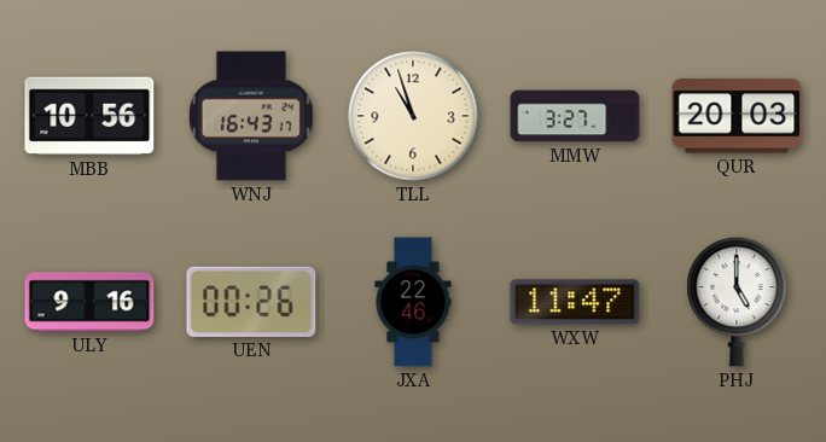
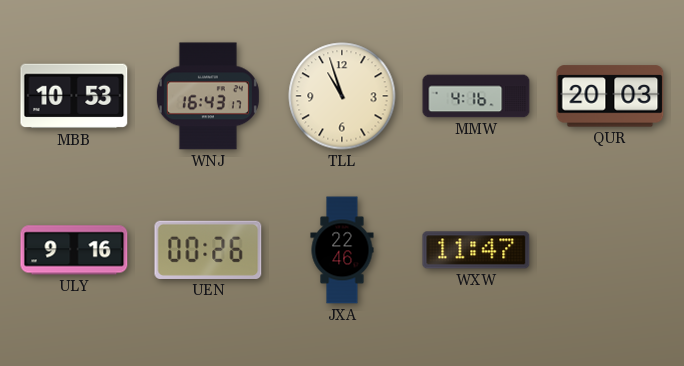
MBB: 10:56 -> 10:53 (74, 96)
MMW: 3:27 -> 4:16 (476, 96)
PHJ: 5:00 -> none (737, 302)
